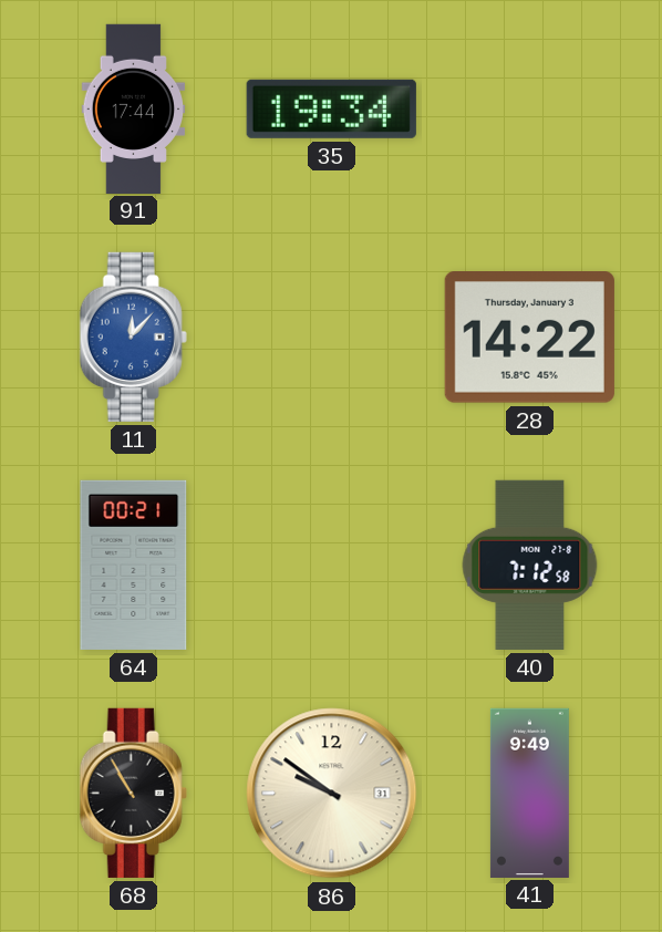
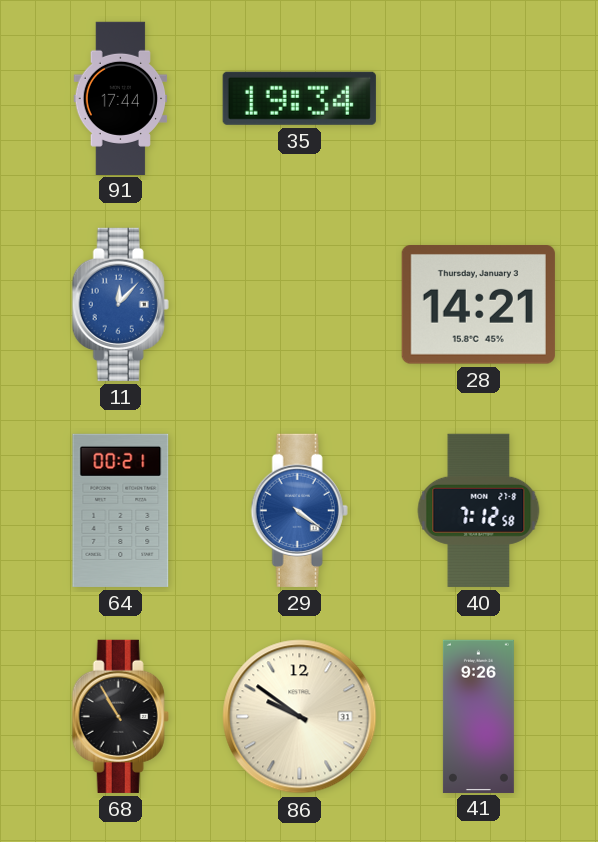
28: 14:22 -> 14:21 (478, 305)
29: none -> 4:21 (299, 510)
41: 9:49 -> 9:26 (478, 716)
